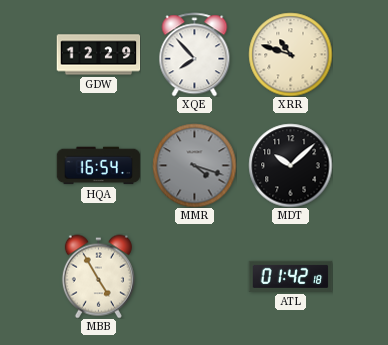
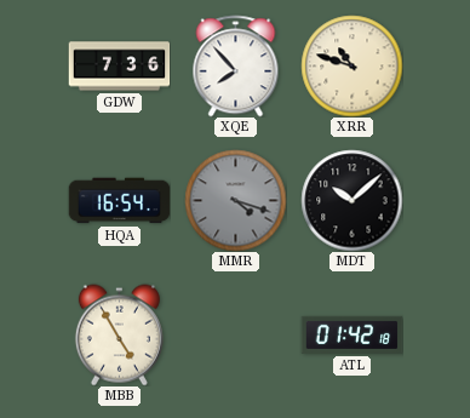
GDW: 12:29 -> 7:36 (119, 67)
